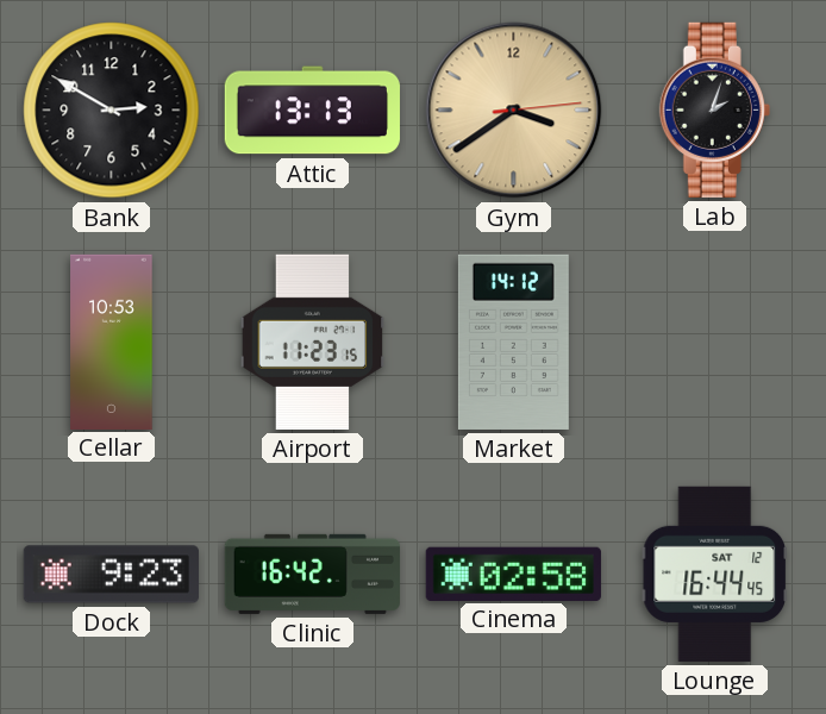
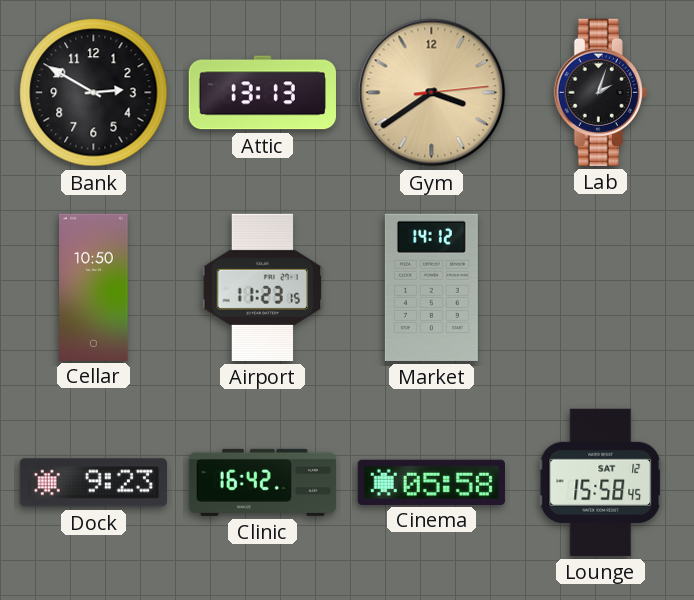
Cellar: 10:53 -> 10:50 (94, 287)
Cinema: 02:58 -> 05:58 (431, 482)
Lounge: 16:44 -> 15:58 (600, 482)
